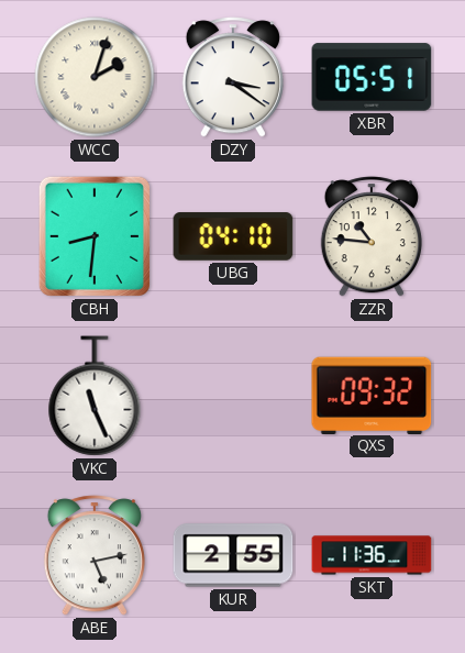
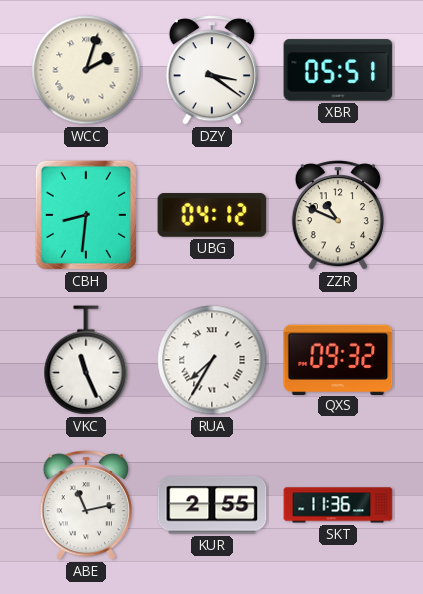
UBG: 04:10 -> 04:12 (212, 215)
ZZR: 10:46 -> 10:49 (338, 215)
RUA: none -> 7:35 (212, 360)
ABE: 5:13 -> 11:13 (86, 505)
